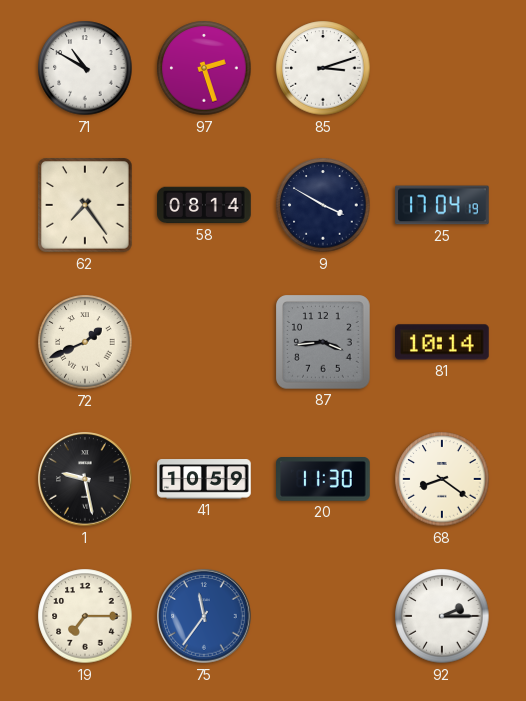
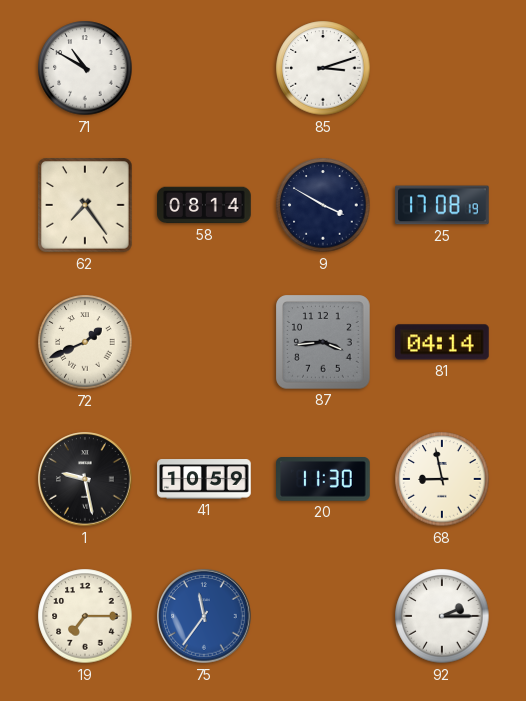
97: 2:27 -> none (204, 68)
25: 17:04 -> 17:08 (442, 205)
81: 10:14 -> 04:14 (442, 342)
68: 8:21 -> 8:58 (442, 479)
